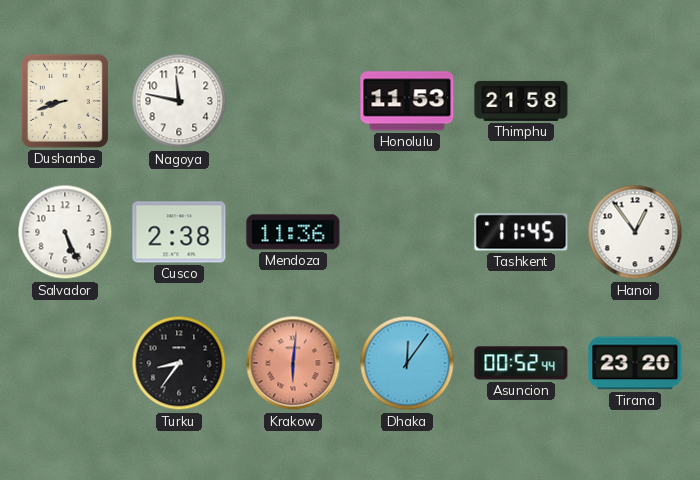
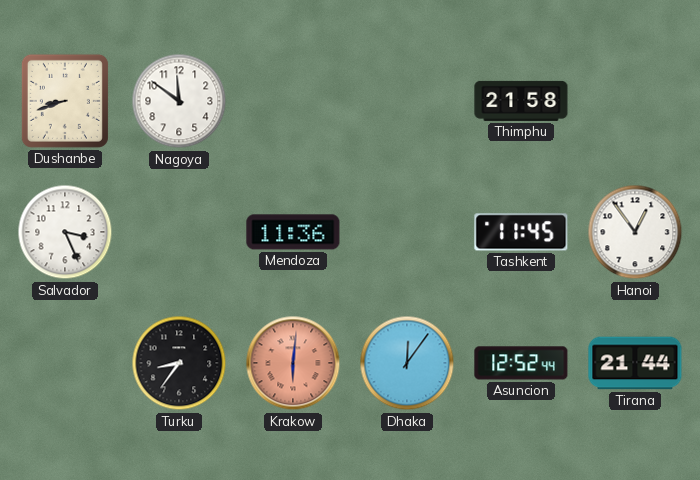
Nagoya: 11:47 -> 11:51 (179, 101)
Honolulu: 11:53 -> none (407, 101)
Salvador: 5:26 -> 3:26 (65, 232)
Cusco: 2:38 -> none (179, 232)
Asuncion: 00:52 -> 12:52 (521, 363)
Tirana: 23:20 -> 21:44 (635, 363)
